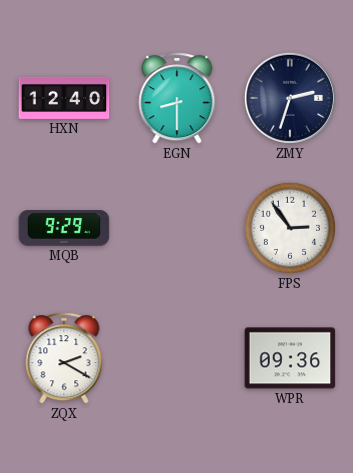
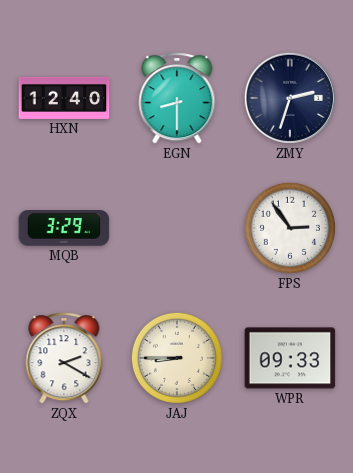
MQB: 9:29 -> 3:29 (64, 228)
JAJ: none -> 8:45 (177, 358)
WPR: 09:36 -> 09:33 (290, 358)
